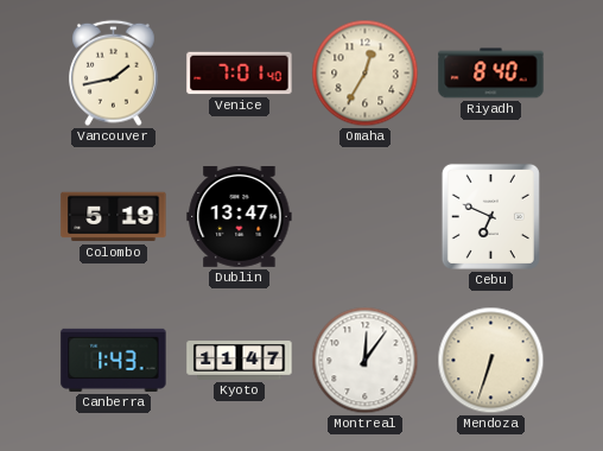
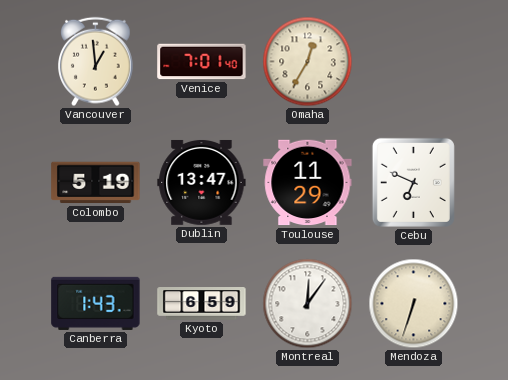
Vancouver: 1:43 -> 12:59 (96, 62)
Riyadh: 8:40 -> none (491, 74)
Toulouse: none -> 11:29 (308, 183)
Kyoto: 11:47 -> 6:59 (202, 304)
